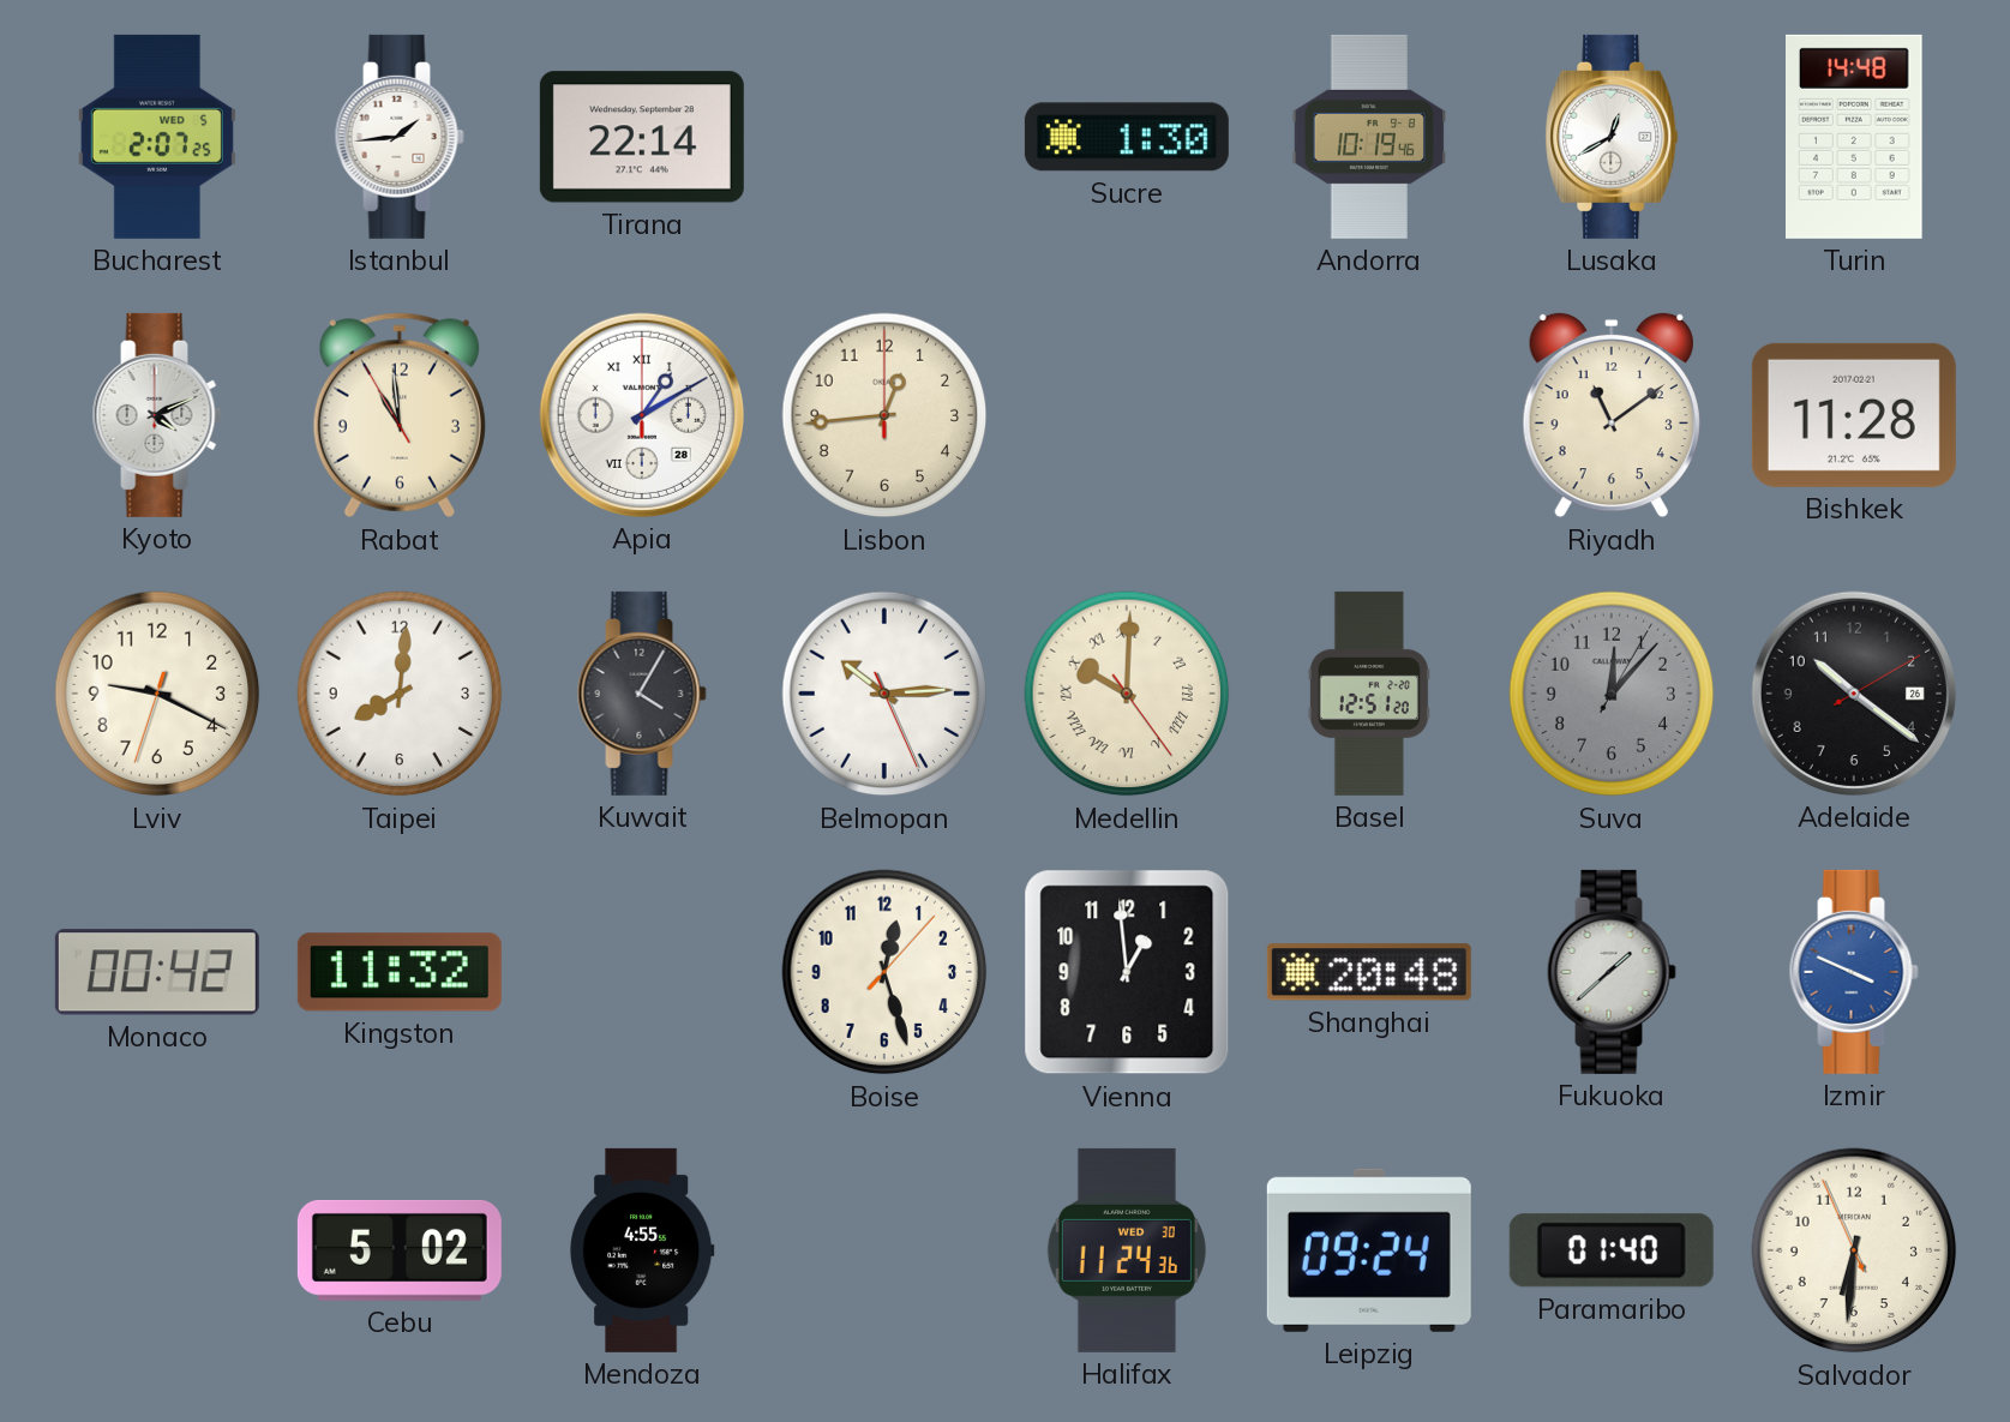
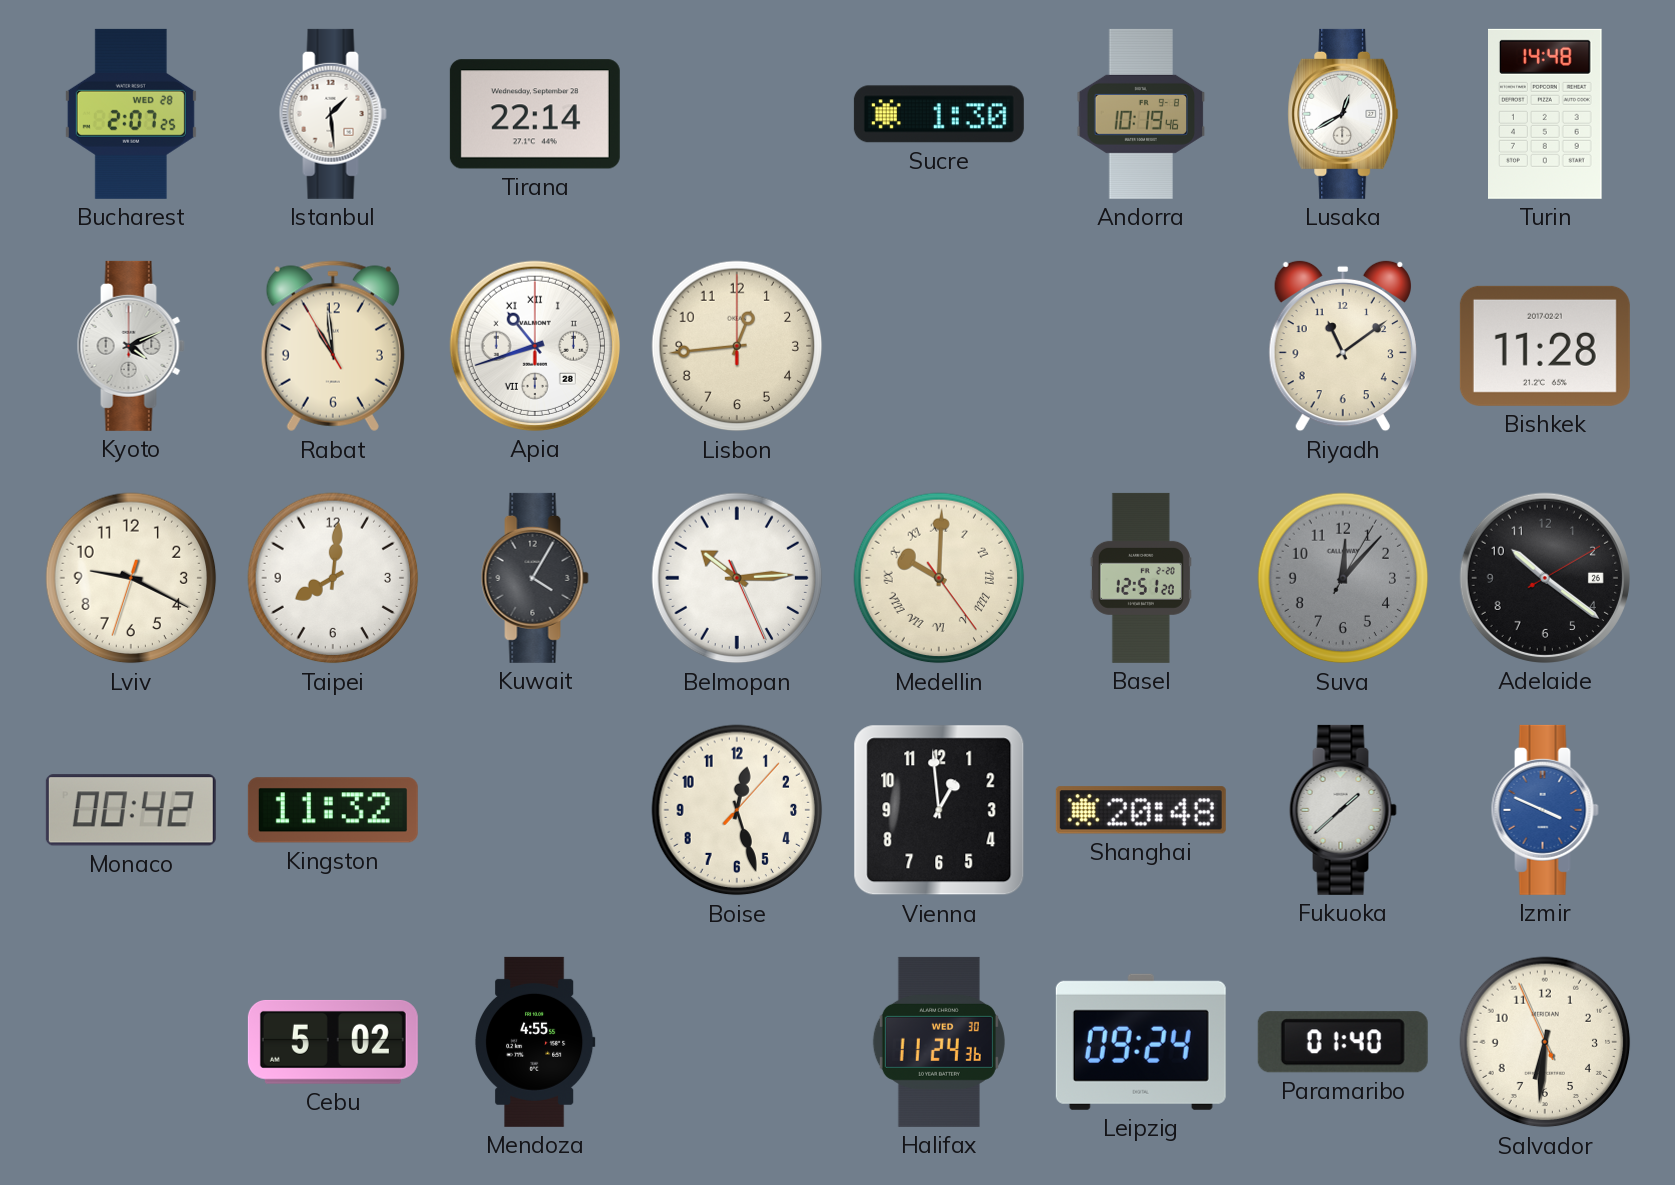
Bucharest date: WED 5 -> WED 28 (131, 114)
Istanbul: 1:44 -> 1:29 (333, 114)
Apia: 1:10 -> 10:42 (535, 346)
